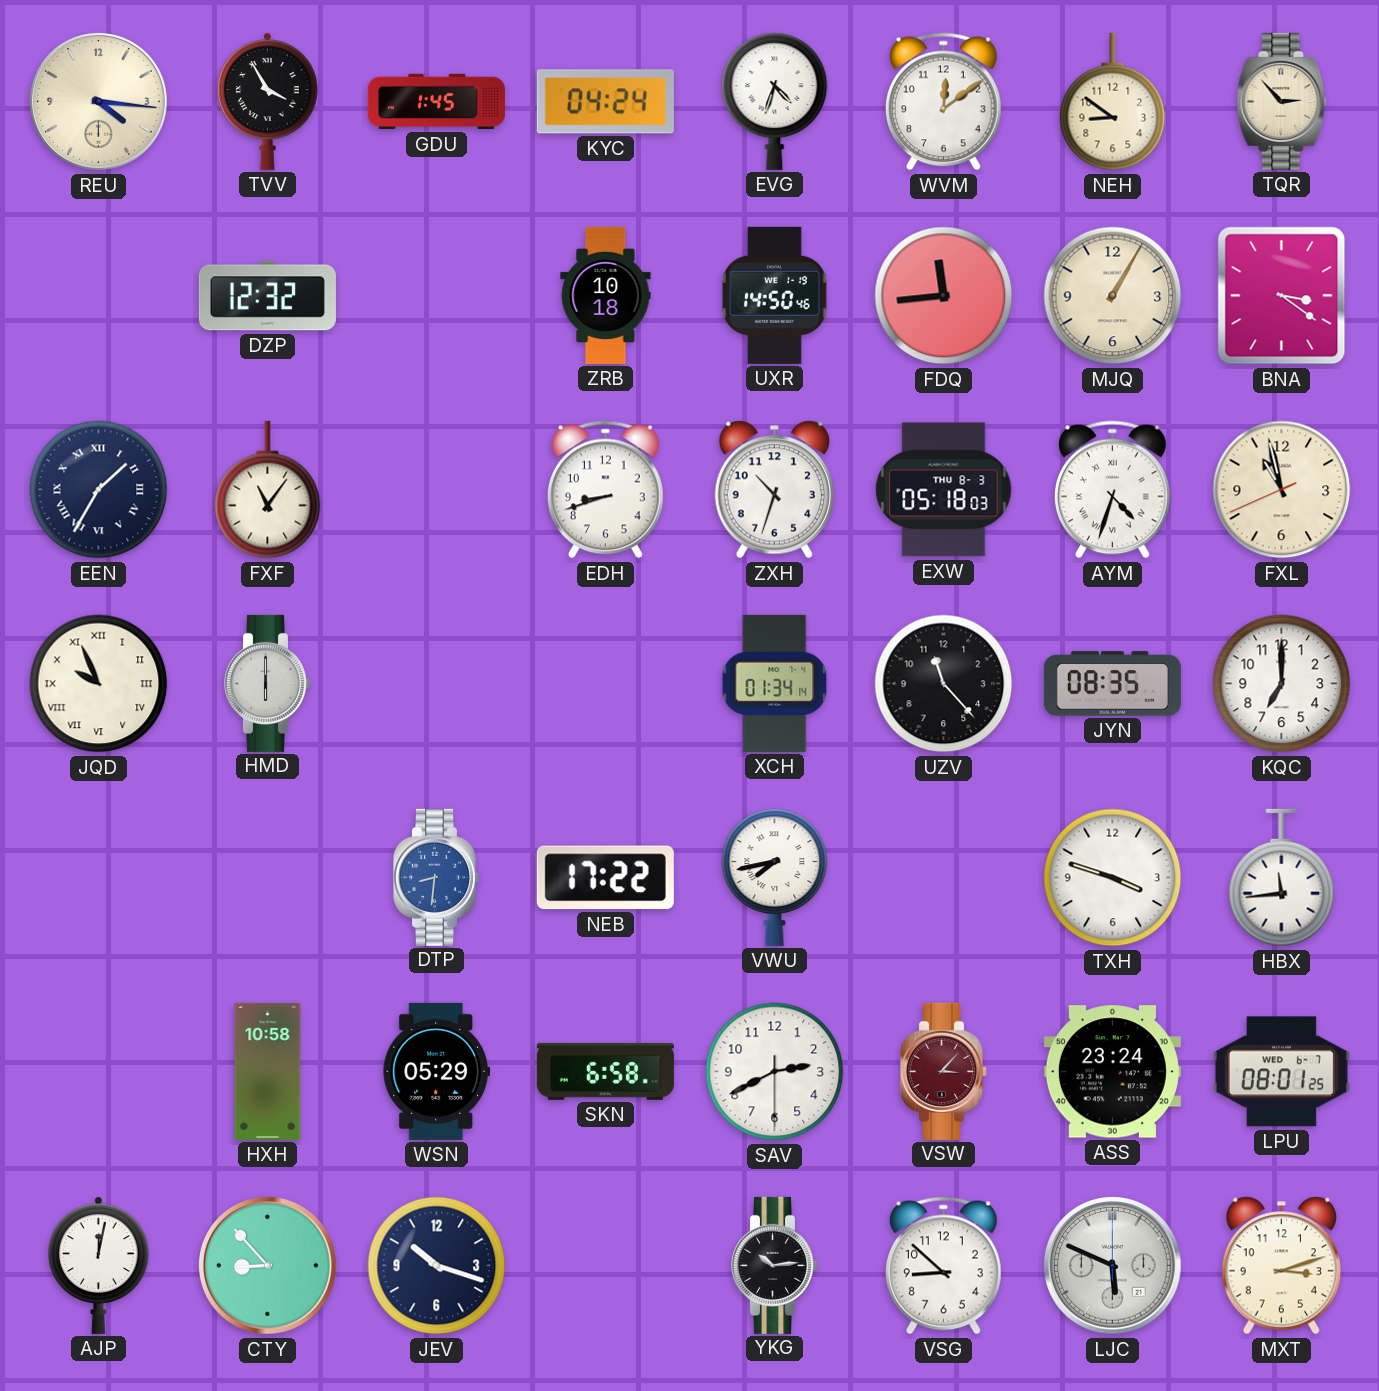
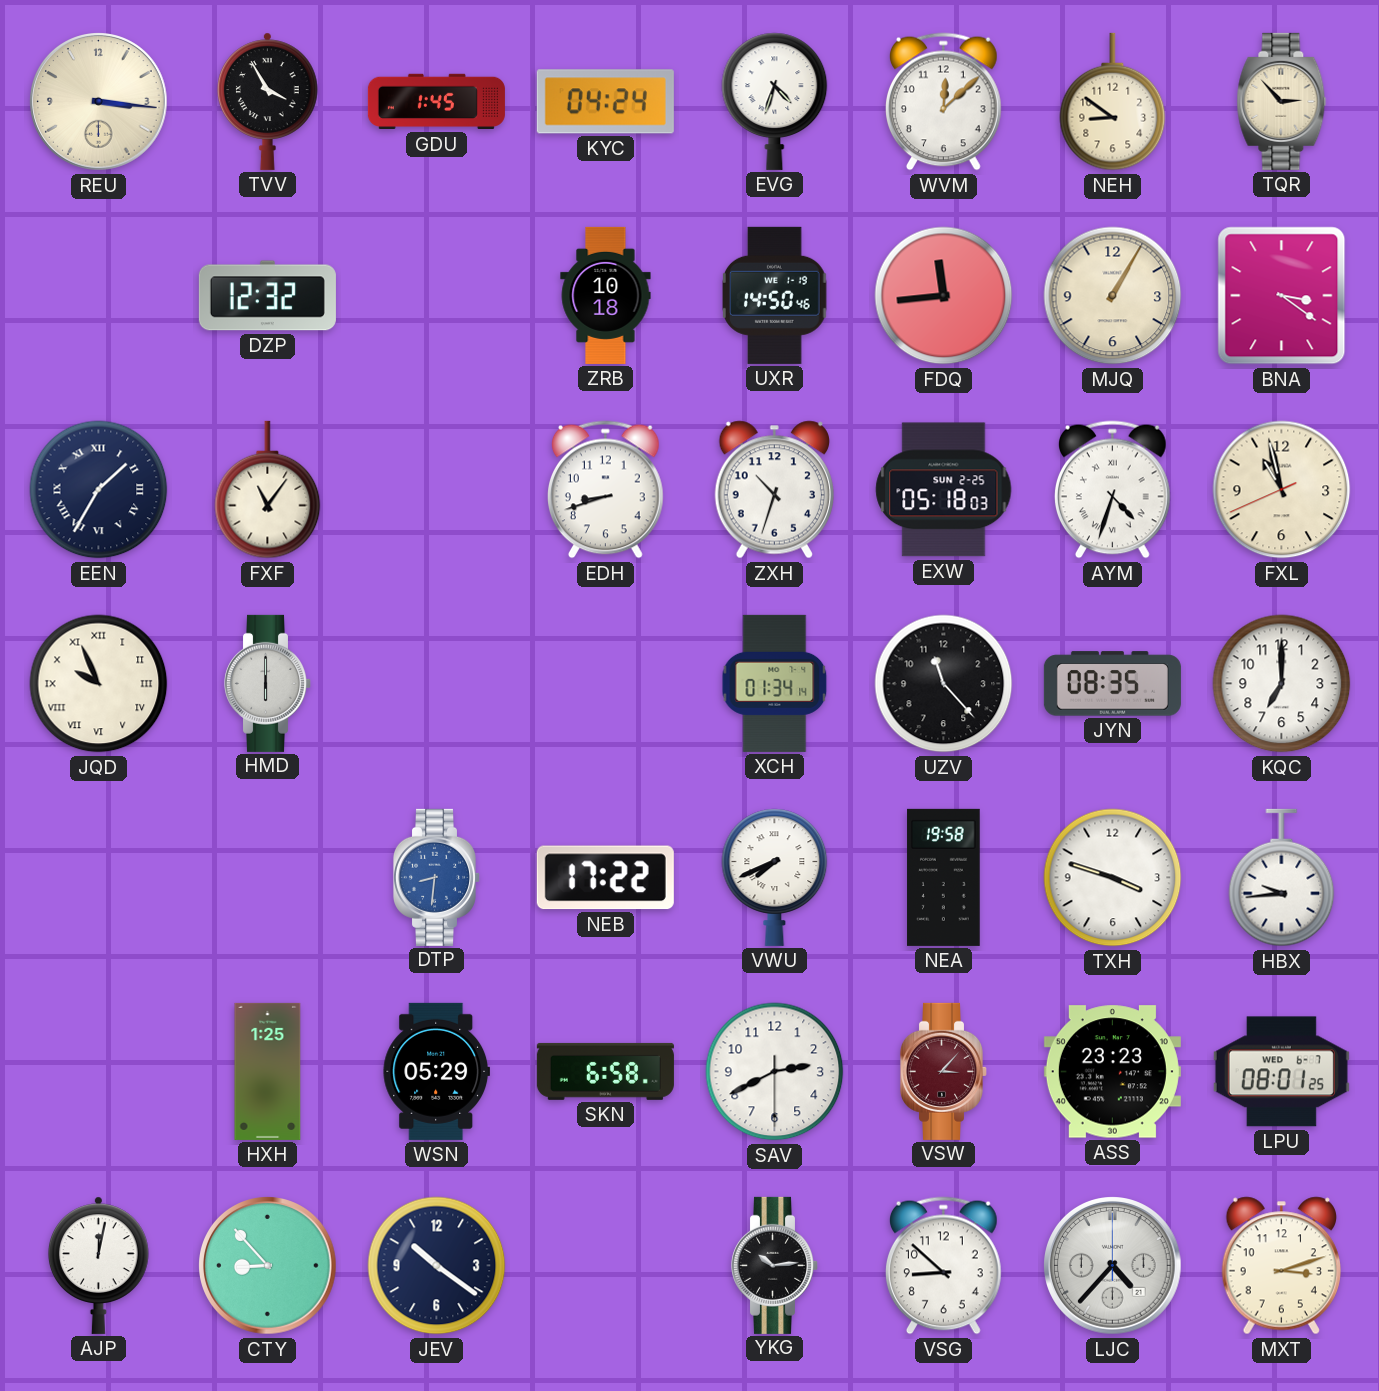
REU: 4:16 -> 3:16 (99, 102)
WVM: 12:09 -> 12:08 (943, 102)
EXW date: THU 8-3 -> SUN 2-25 (944, 490)
VWU: 7:43 -> 7:41 (775, 877)
NEA: none -> 19:58 (944, 877)
HBX: 11:44 -> 9:44 (1282, 878)
HXH: 10:58 -> 1:25 (268, 1071)
ASS: 23:24 -> 23:23 (1112, 1072)
JEV: 10:18 -> 10:21 (437, 1266)
LJC: 5:49 -> 4:37 (1113, 1266)
